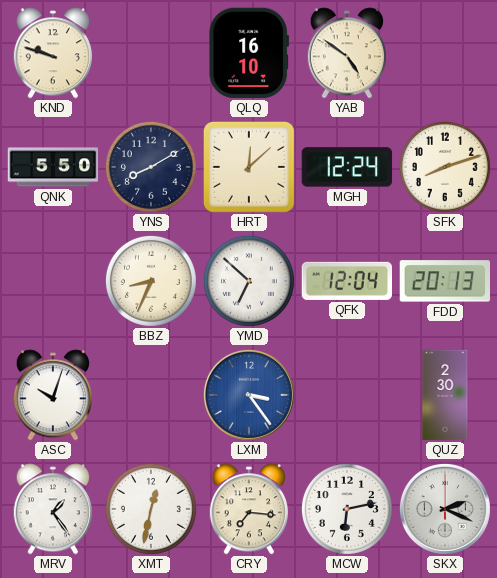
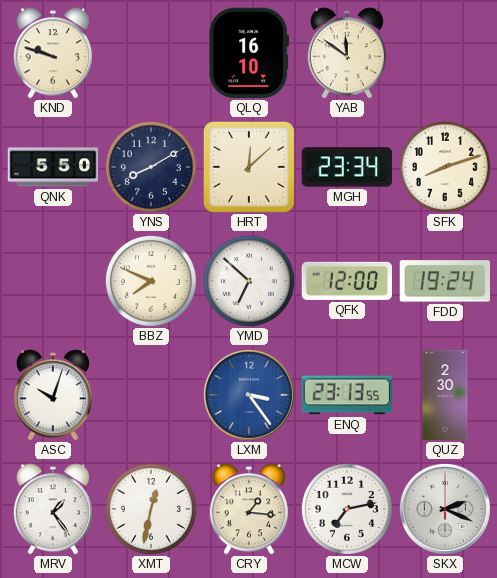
YAB: 4:51 -> 11:51 (347, 53)
MGH: 12:24 -> 23:34 (347, 167)
BBZ: 8:34 -> 7:49 (151, 281)
QFK: 12:04 -> 12:00 (347, 281)
FDD: 20:13 -> 19:24 (445, 281)
ENQ: none -> 23:13 (347, 395)
CRY: 7:16 -> 1:16 (249, 509)
MCW: 6:13 -> 7:13 (347, 509)
